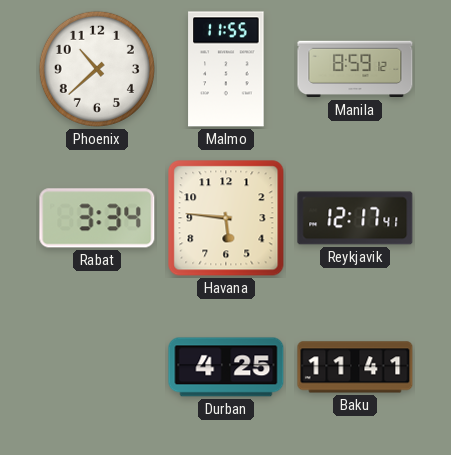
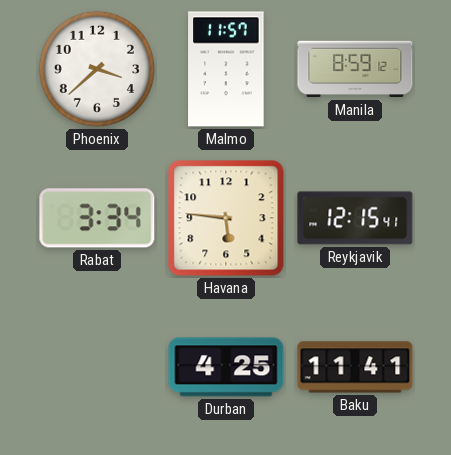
Phoenix: 10:38 -> 3:38 (97, 69)
Malmo: 11:55 -> 11:57 (226, 69)
Reykjavik: 12:17 -> 12:15 (355, 218)
